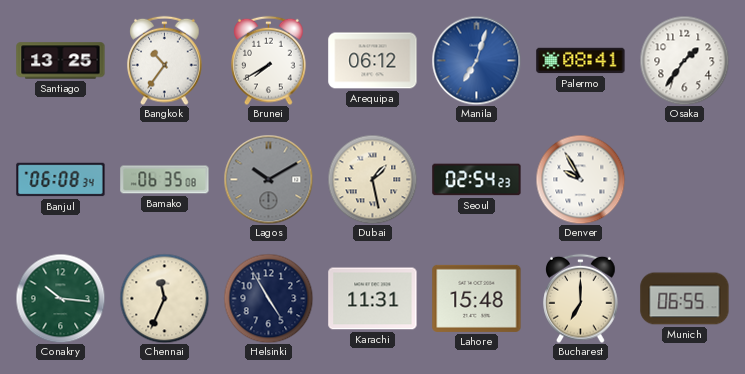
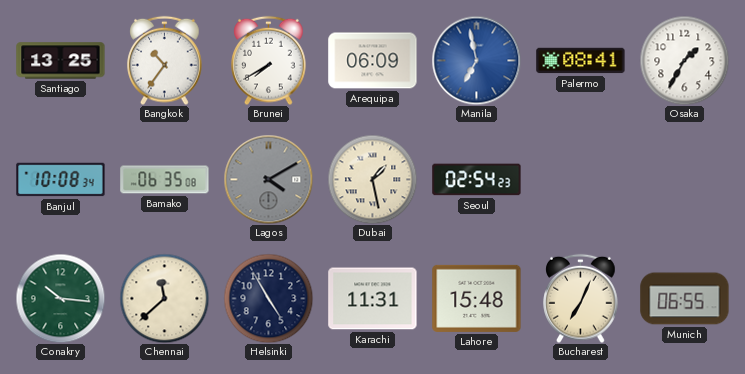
Arequipa: 06:12 -> 06:09 (373, 61)
Manila: 7:03 -> 6:58 (476, 60)
Osaka: 1:36 -> 1:35 (684, 60)
Banjul: 06:08 -> 10:08 (61, 180)
Lagos: 10:10 -> 4:10 (268, 179)
Denver: 9:55 -> none (580, 179)
Chennai: 11:34 -> 11:38 (164, 298)
Bucharest: 7:00 -> 7:04 (581, 298)
